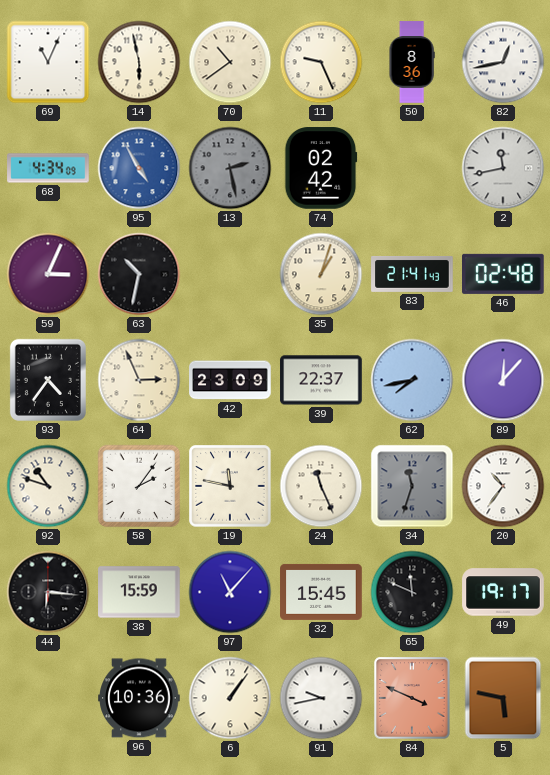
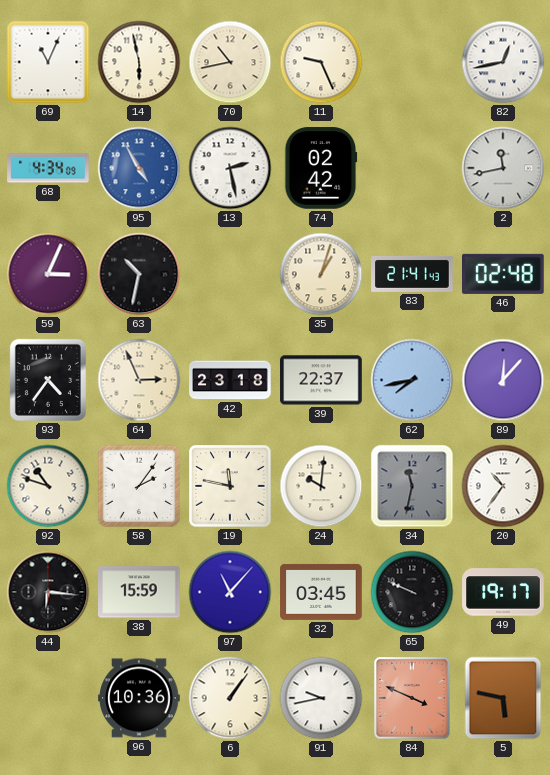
70: 10:39 -> 10:43 (230, 62)
50: 8:36 -> none (412, 62)
13 dial: grey -> white (230, 168)
42: 23:09 -> 23:18 (230, 380)
24: 11:26 -> 10:01 (321, 486)
34: 11:33 -> 11:32 (412, 486)
32: 15:45 -> 03:45 (321, 592)
65: 11:49 -> 9:49 (412, 592)
